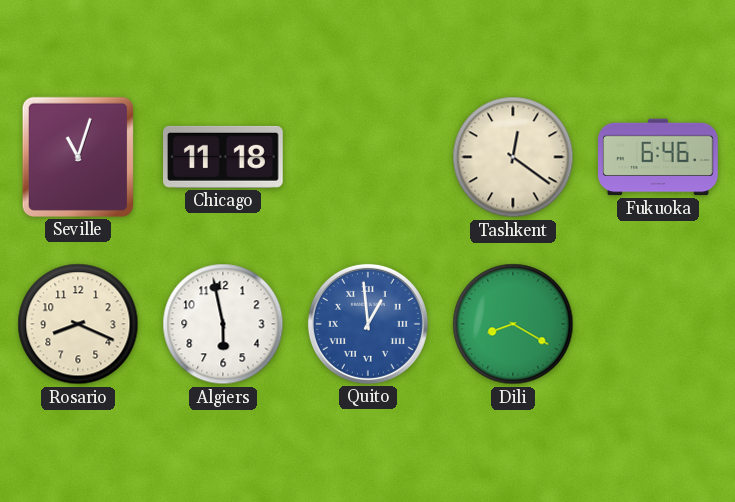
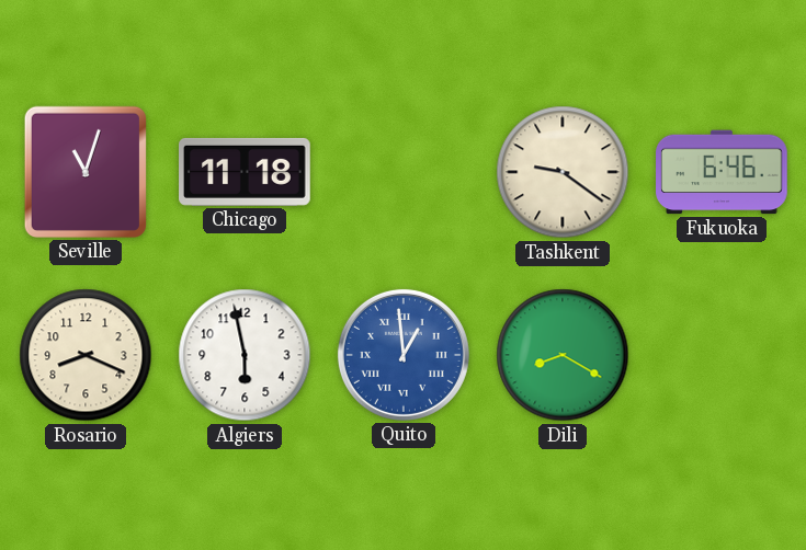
Tashkent: 12:21 -> 9:21 (563, 172)
